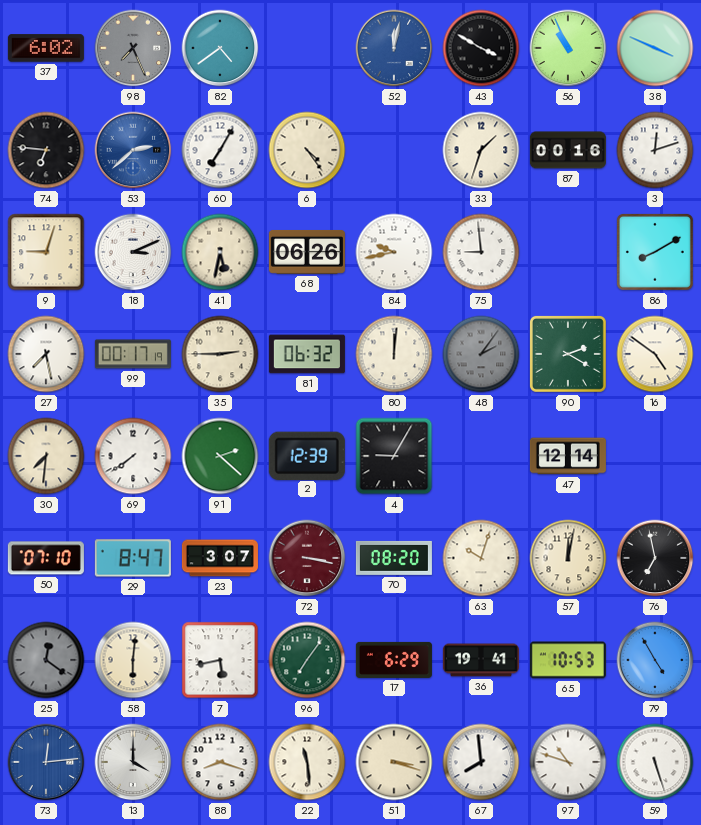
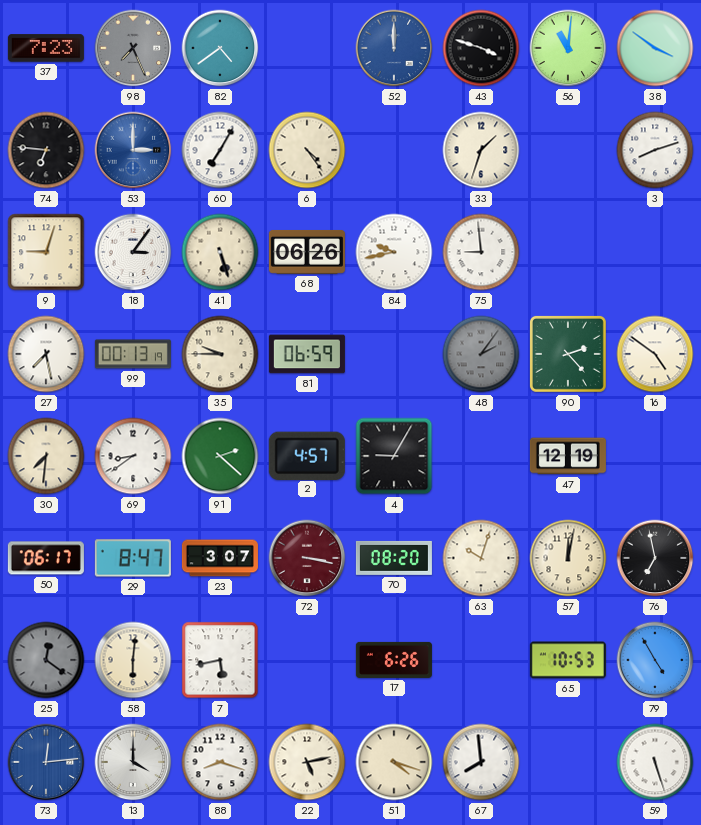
37: 6:02 -> 7:23 (46, 48)
52: 12:02 -> 12:00 (394, 48)
43: 3:50 -> 3:48 (481, 48)
56: 10:56 -> 11:01 (568, 48)
38: 3:49 -> 3:51 (655, 48)
53: 2:38 -> 3:00 (133, 150)
87: 00:16 -> none (568, 150)
3: 12:12 -> 8:12 (655, 150)
18: 3:11 -> 3:06 (133, 252)
41: 5:32 -> 5:27 (220, 252)
86: 8:10 -> none (655, 252)
99: 00:17 -> 00:13 (133, 354)
35: 2:45 -> 9:45 (220, 354)
81: 06:32 -> 06:59 (307, 354)
80: 12:01 -> none (394, 354)
90: 2:20 -> 2:23 (568, 354)
69: 7:39 -> 8:39 (133, 456)
2: 12:39 -> 4:57 (307, 455)
47: 12:14 -> 12:19 (568, 456)
50: 07:10 -> 06:17 (46, 558)
96: 7:06 -> none (307, 660)
17: 6:29 -> 6:26 (394, 660)
36: 19:41 -> none (481, 660)
22: 11:29 -> 5:13 (307, 762)
51: 3:18 -> 4:18 (394, 762)
97: 10:48 -> none (568, 762)
